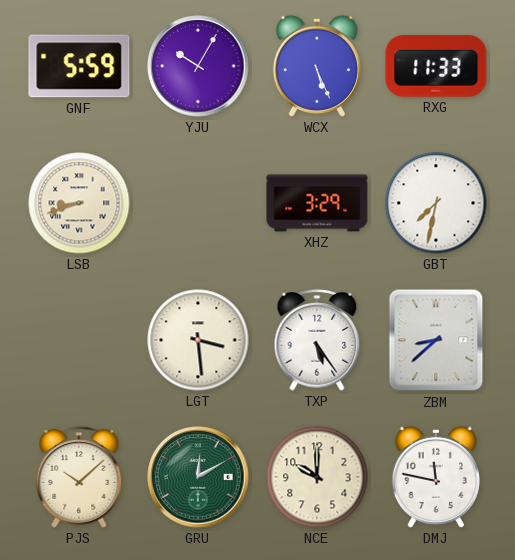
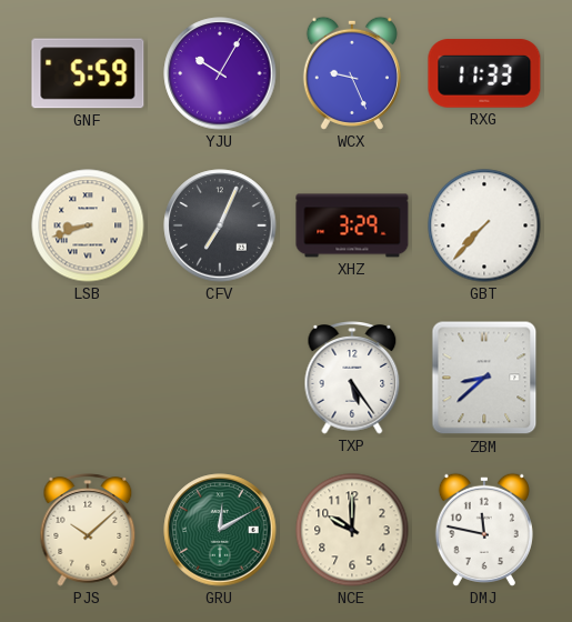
WCX: 5:26 -> 9:26 (352, 73)
CFV: none -> 7:04 (220, 225)
GBT: 7:32 -> 7:37 (484, 225)
LGT: 3:29 -> none (198, 340)
